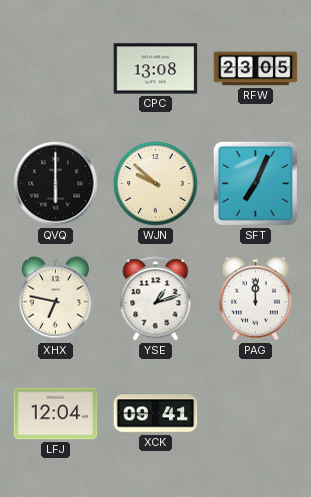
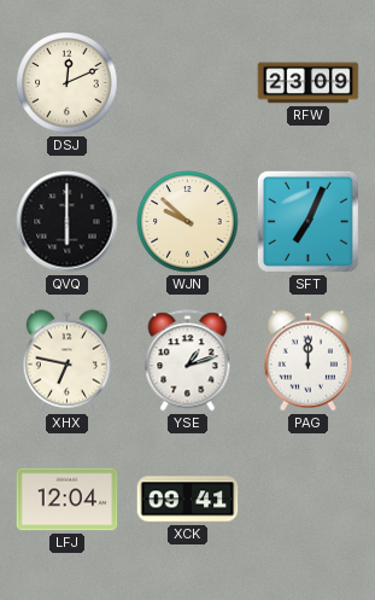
DSJ: none -> 12:11 (68, 83)
CPC: 13:08 -> none (156, 69)
RFW: 23:05 -> 23:09 (309, 83)
